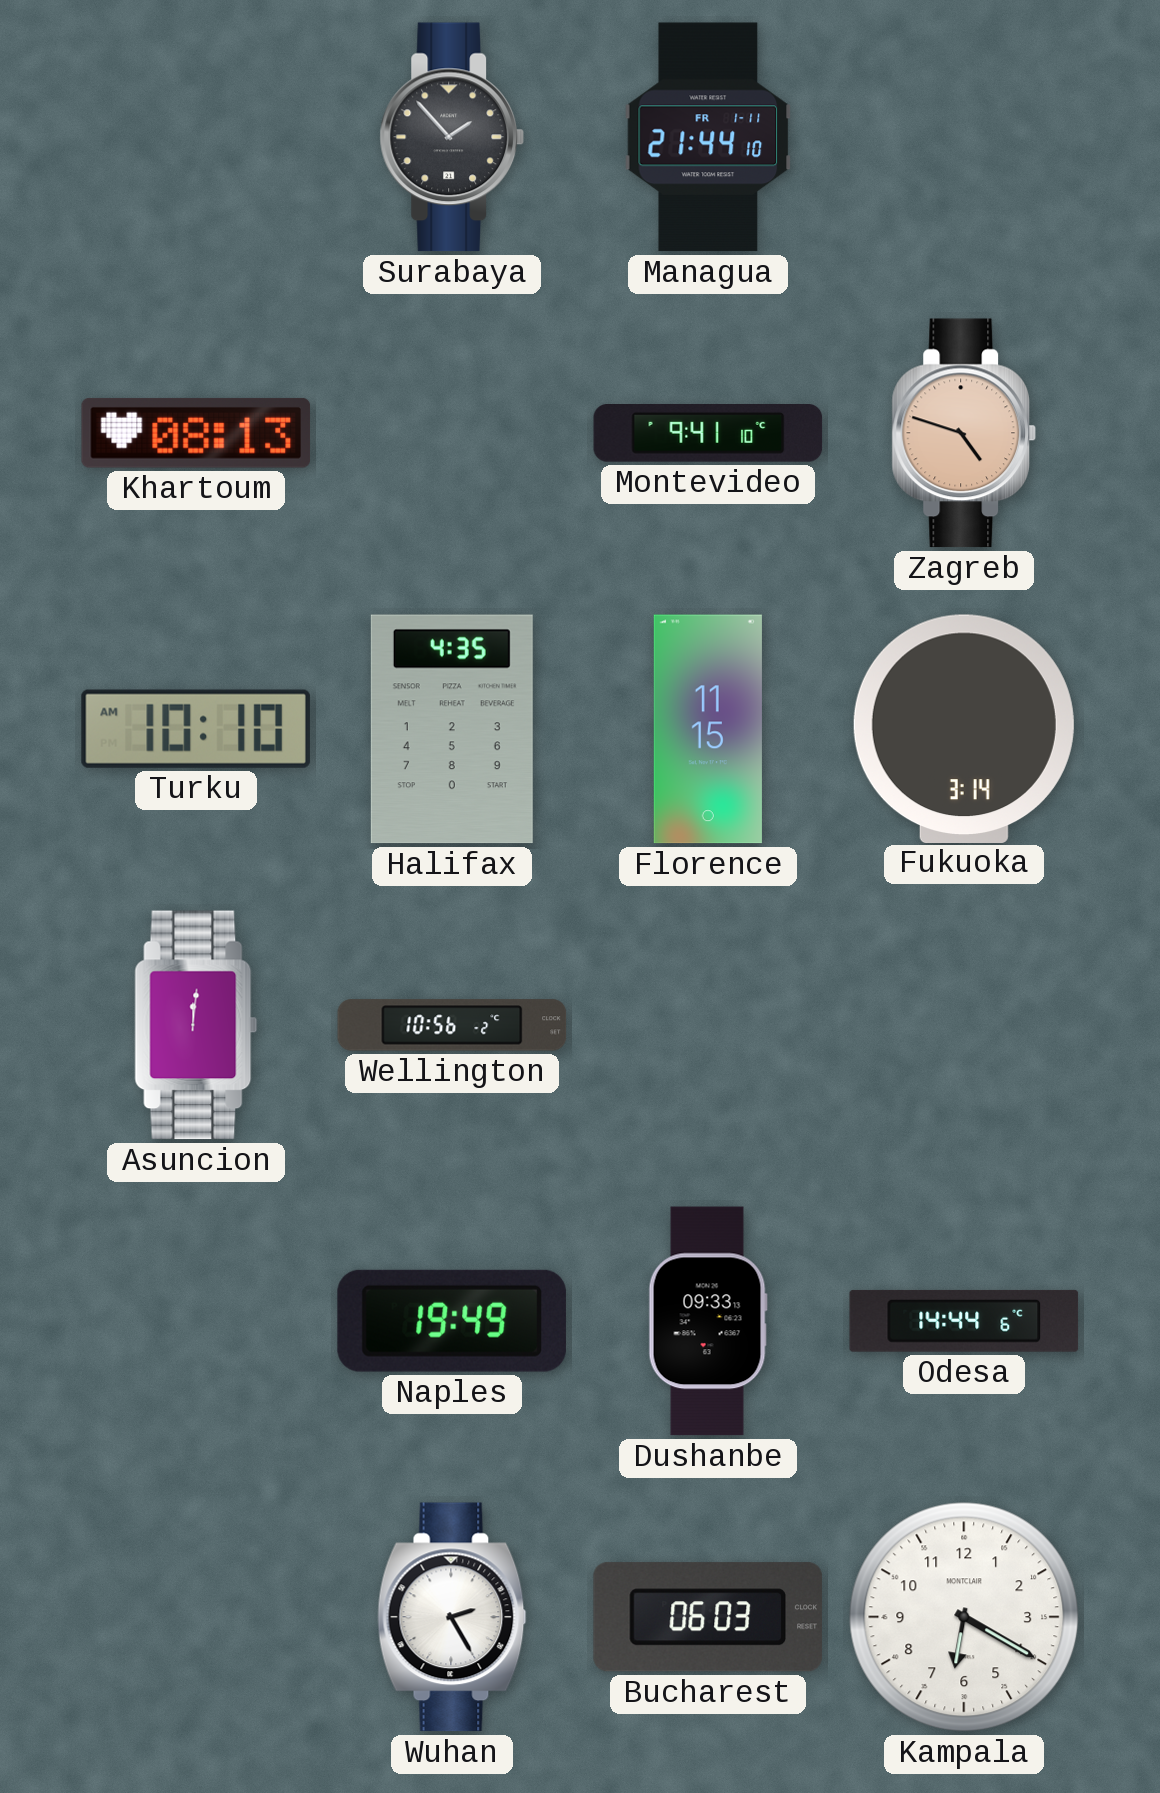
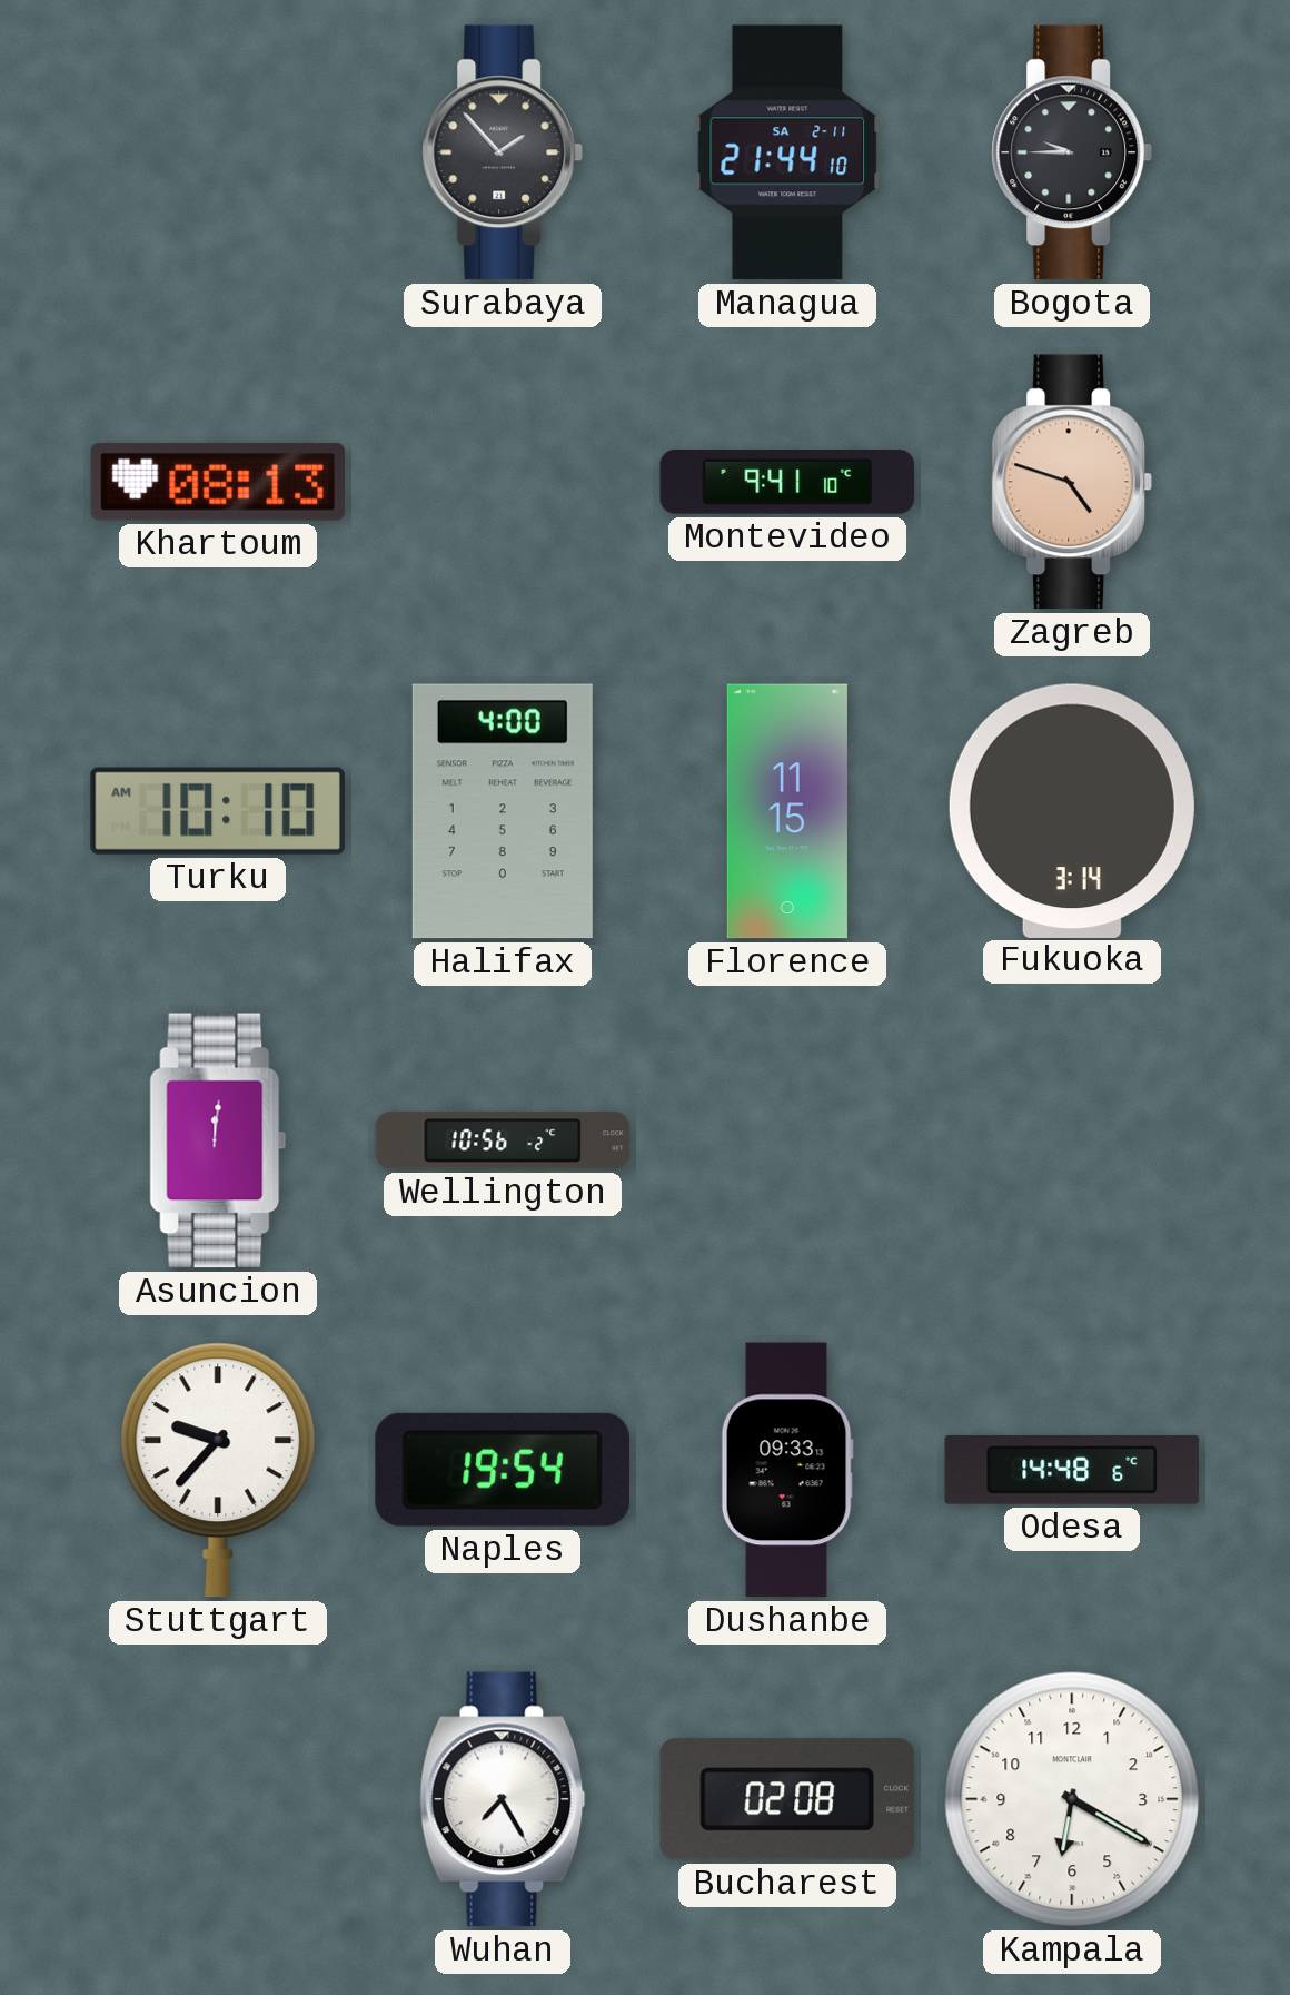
Managua date: FR 1-11 -> SA 2-11 (787, 152)
Bogota: none -> 9:45 (1071, 152)
Halifax: 4:35 -> 4:00 (503, 811)
Stuttgart: none -> 9:37 (218, 1470)
Naples: 19:49 -> 19:54 (503, 1470)
Odesa: 14:44 -> 14:48 (1072, 1470)
Wuhan: 2:25 -> 7:25 (503, 1799)
Bucharest: 06:03 -> 02:08 (787, 1799)
